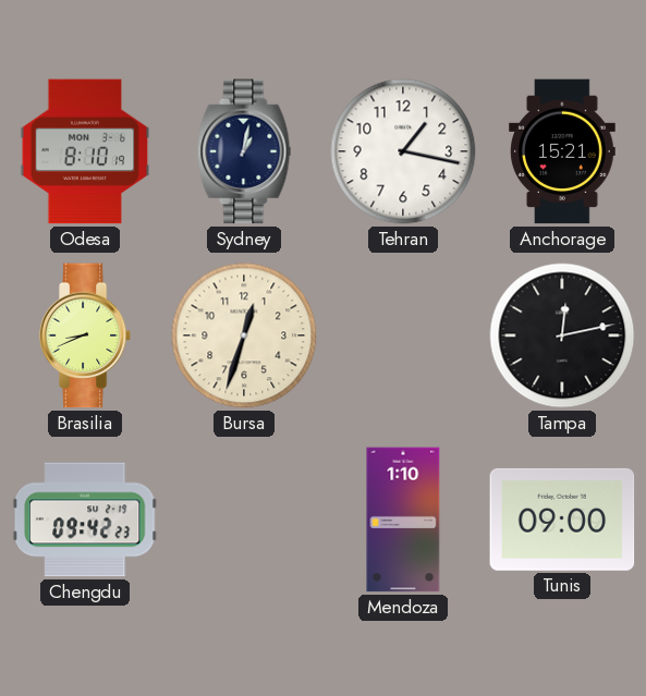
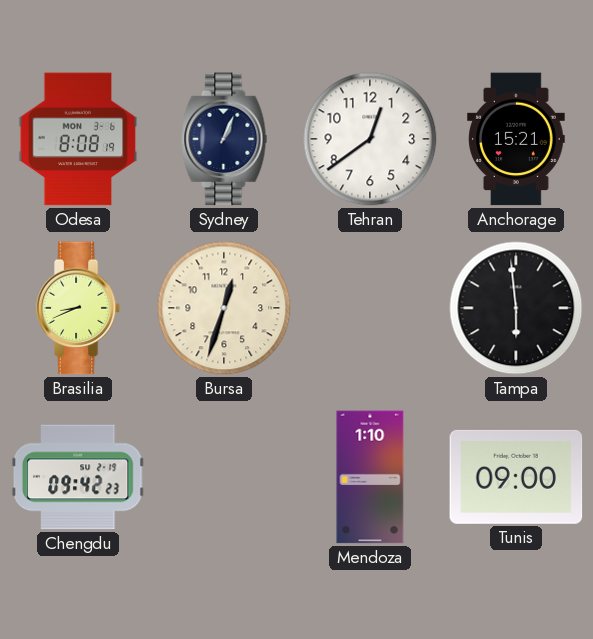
Odesa: 8:10 -> 8:08 (78, 139)
Sydney: 1:02 -> 1:04 (224, 139)
Tehran: 1:17 -> 12:39 (370, 139)
Tampa: 12:13 -> 5:59 (516, 308)
